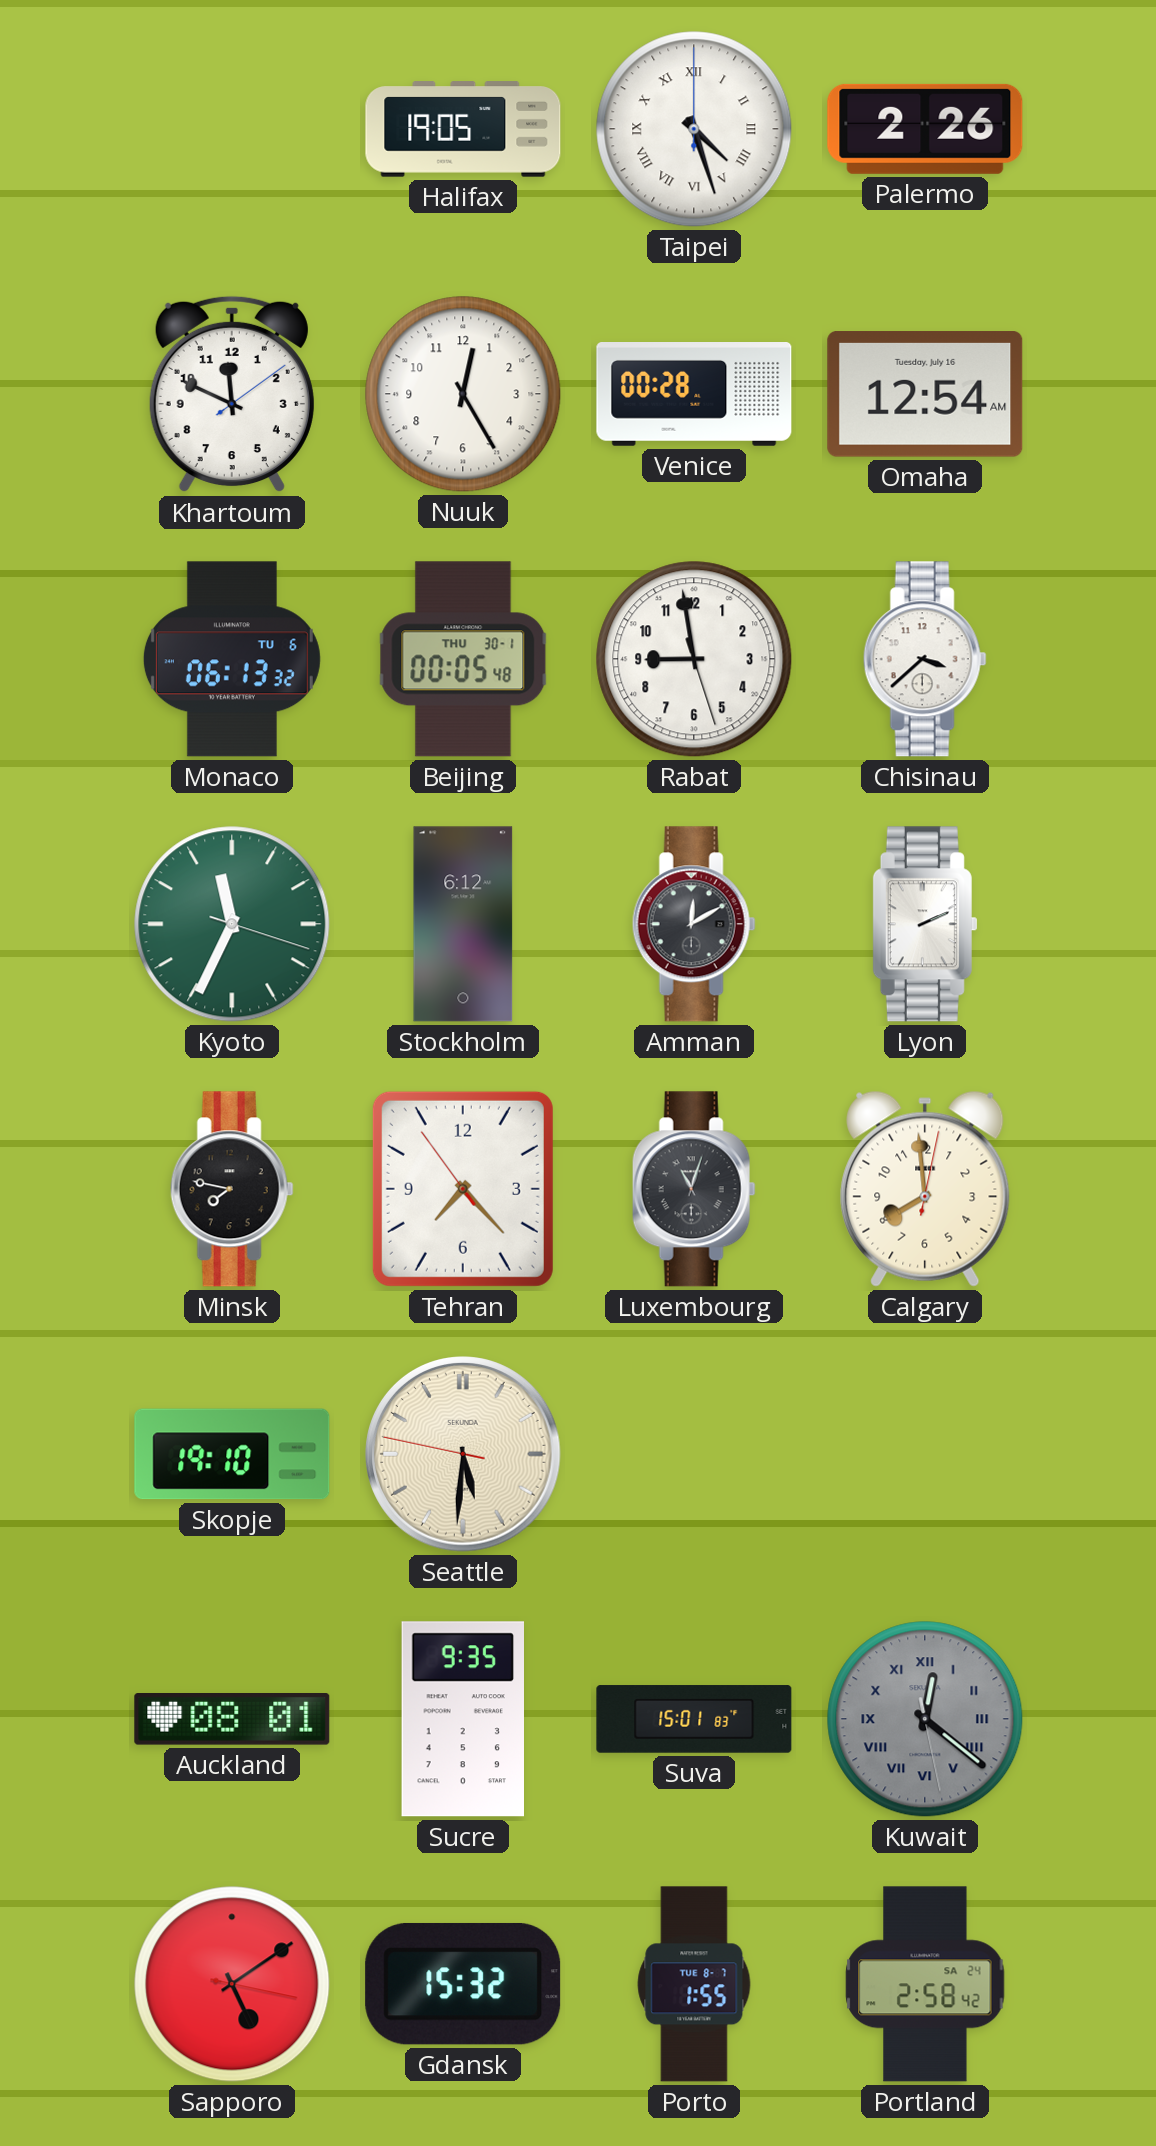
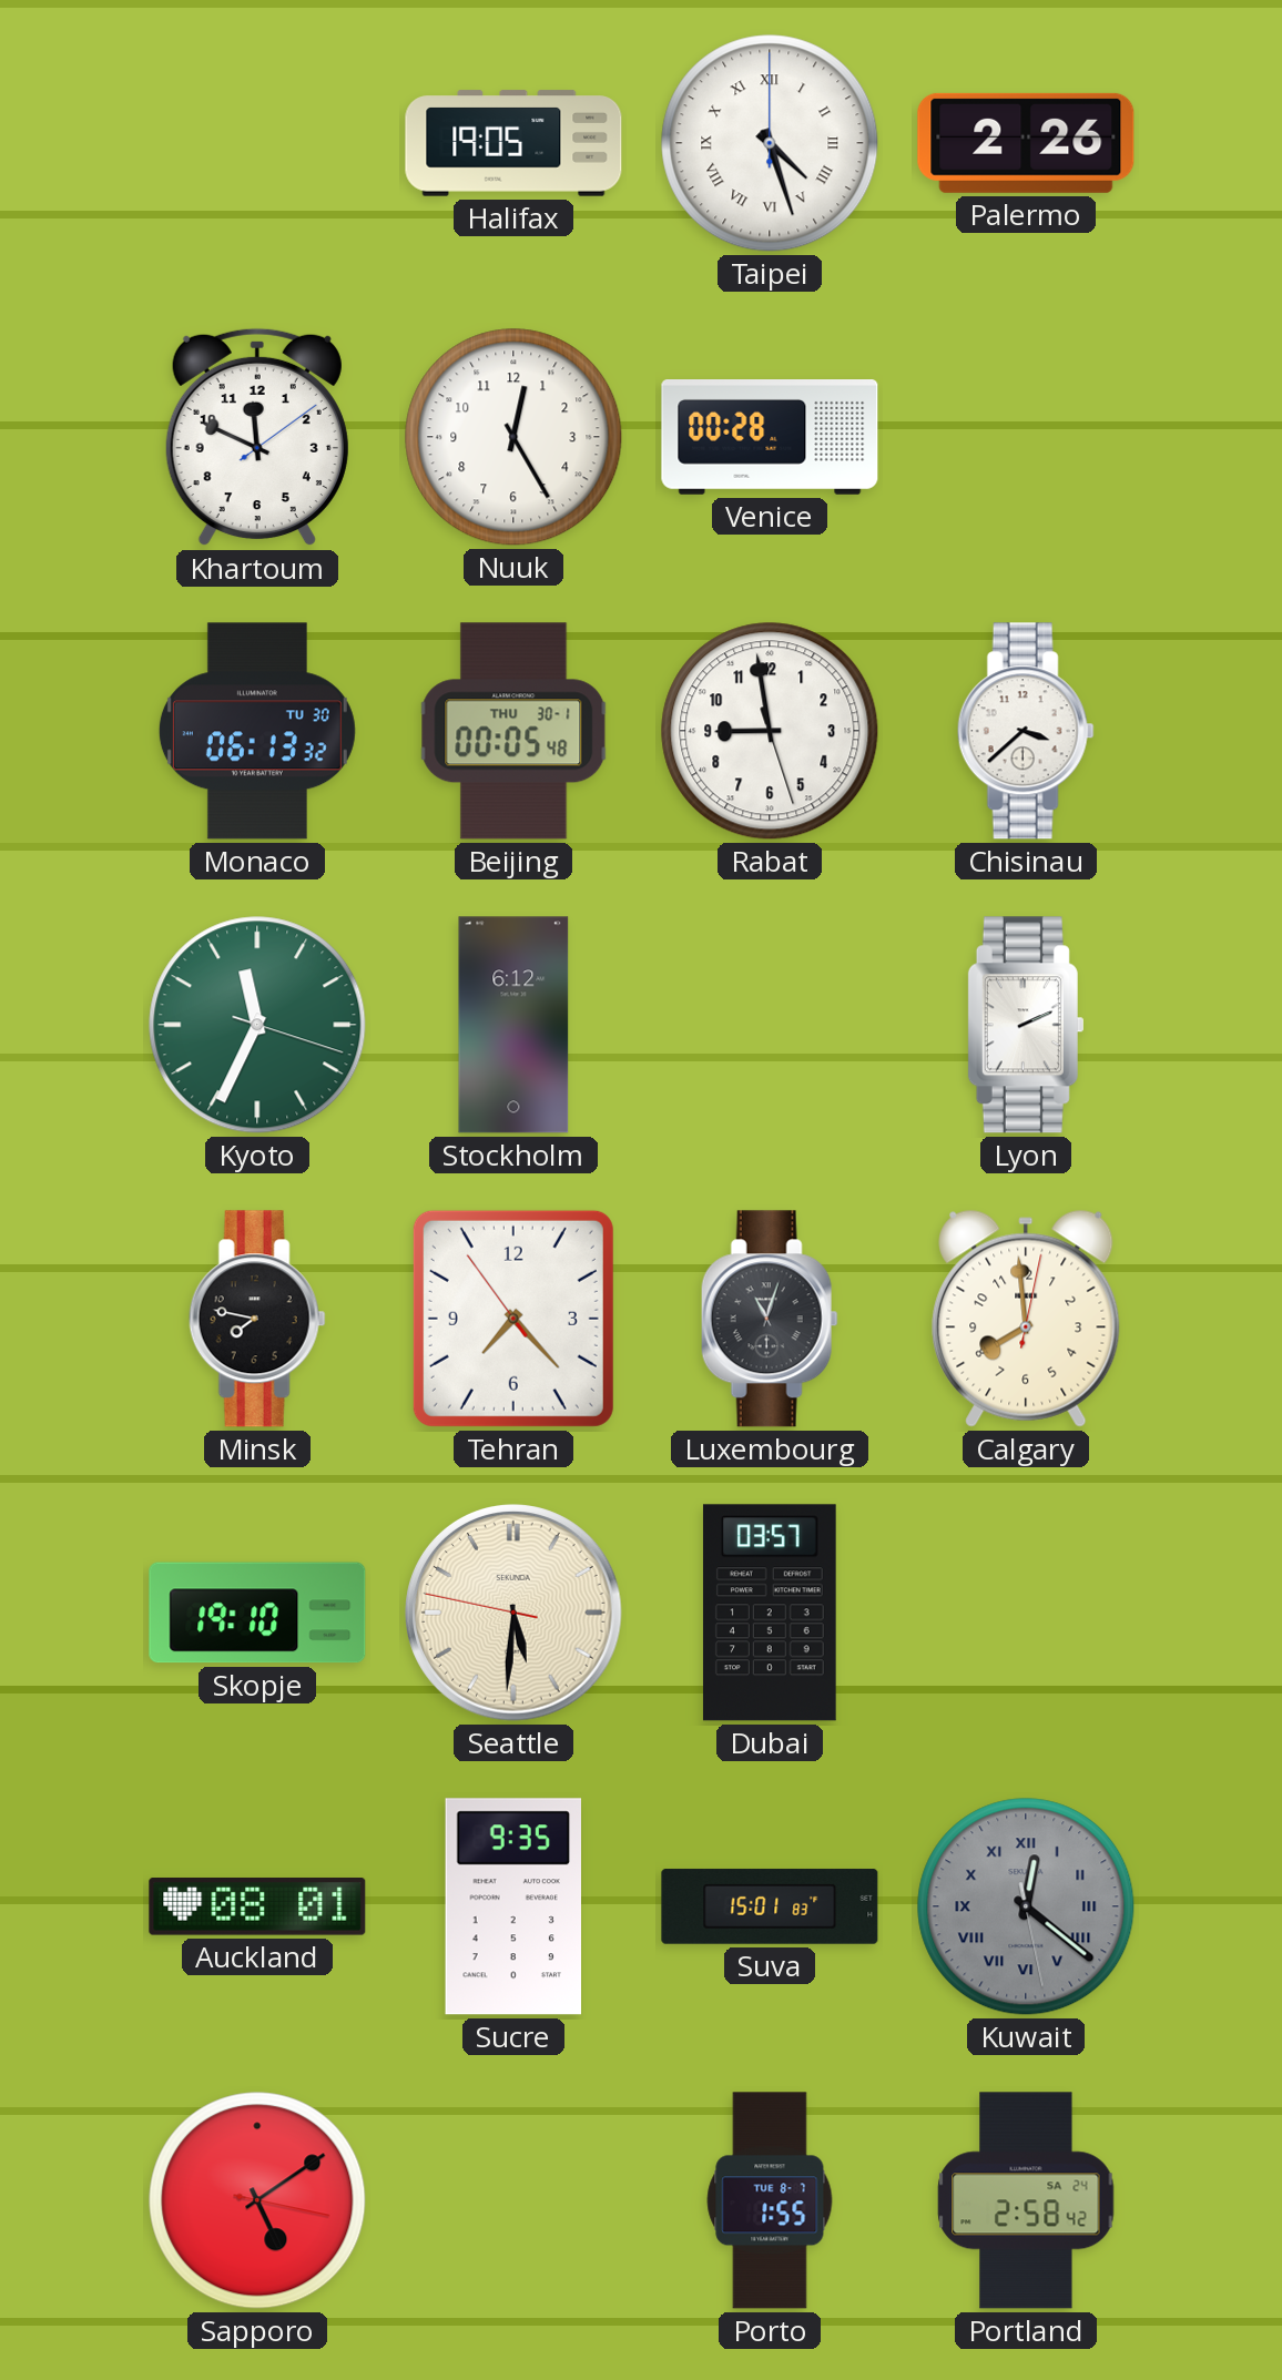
Omaha: 12:54 -> none (925, 395)
Monaco date: TU 6 -> TU 30 (257, 731)
Amman: 12:10 -> none (694, 924)
Dubai: none -> 03:57 (770, 1613)
Gdansk: 15:32 -> none (463, 1984)
